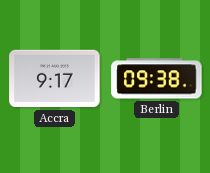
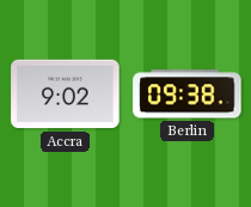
Accra: 9:17 -> 9:02 (66, 95)
